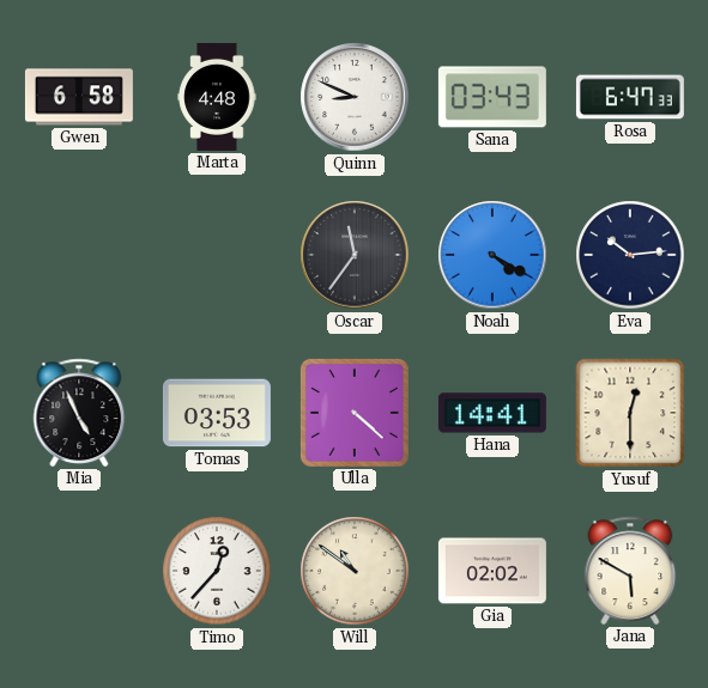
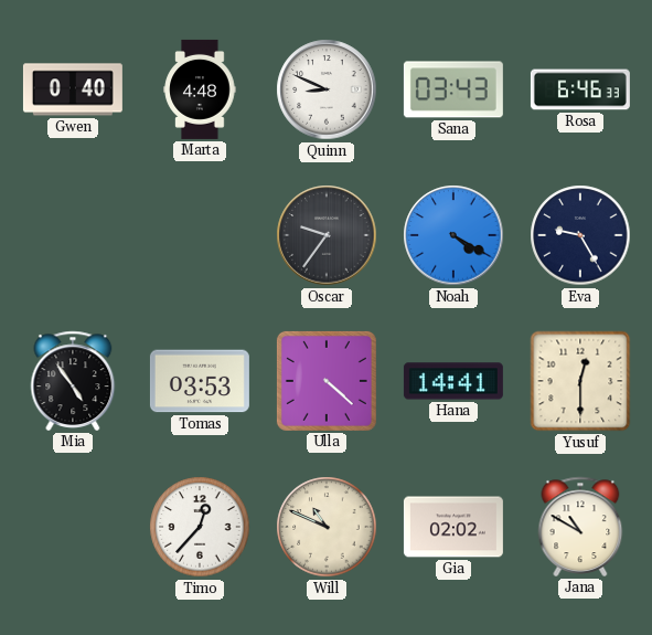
Gwen: 6:58 -> 0:40 (73, 89)
Rosa: 6:47 -> 6:46 (580, 89)
Oscar: 11:36 -> 9:36 (327, 235)
Eva: 10:14 -> 9:25 (580, 235)
Mia: 4:56 -> 4:54 (73, 381)
Will: 10:51 -> 10:49 (327, 527)
Jana: 5:50 -> 10:50 (580, 527)
